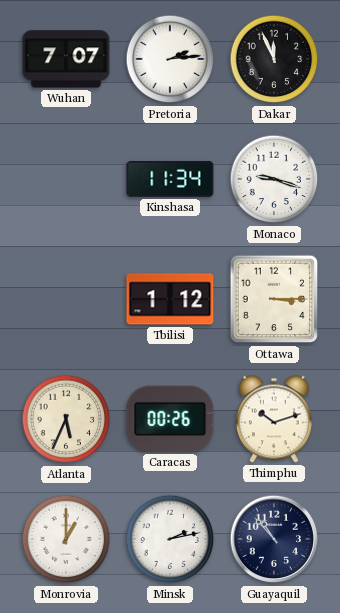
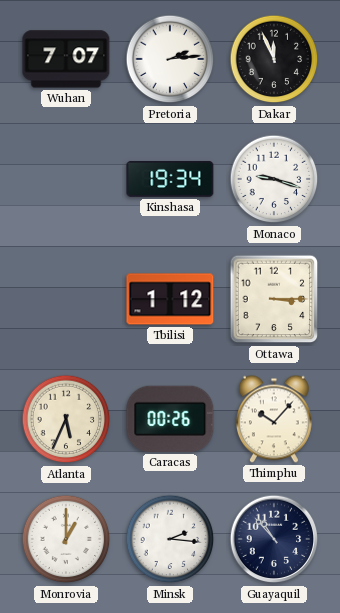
Kinshasa: 11:34 -> 19:34 (170, 179)
Thimphu: 10:12 -> 10:07 (274, 419)
Minsk: 2:13 -> 2:16 (170, 539)
